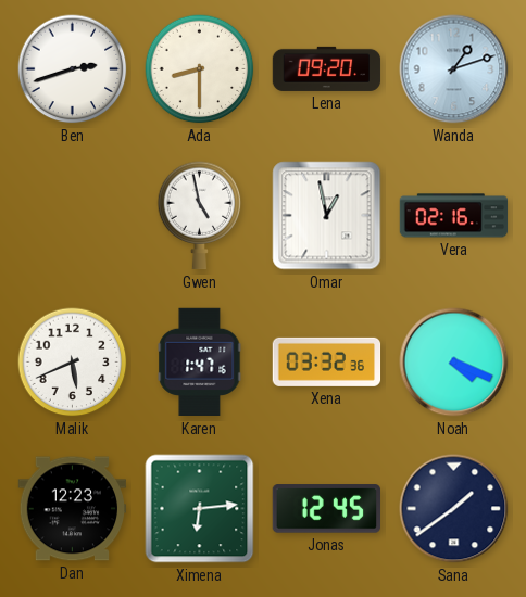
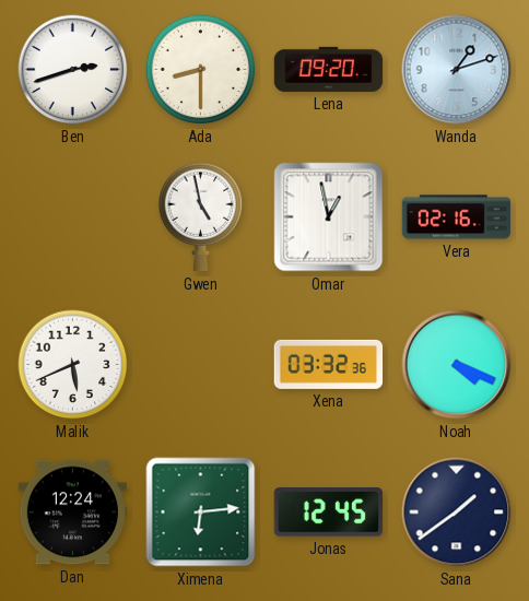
Karen: 1:47 -> none (200, 363)
Dan: 12:23 -> 12:24 (73, 512)
